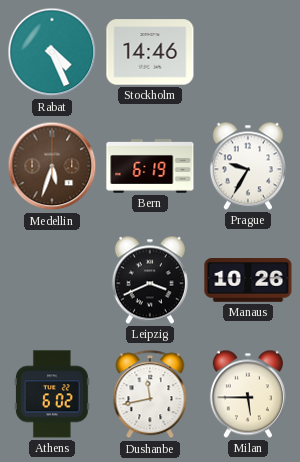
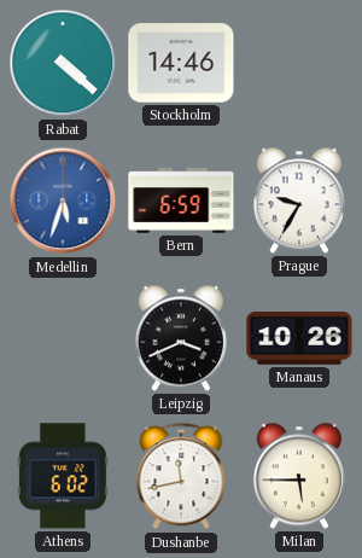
Rabat: 4:26 -> 4:22 (63, 63)
Medellin dial: brown -> blue (63, 200)
Bern: 6:19 -> 6:59 (181, 202)
